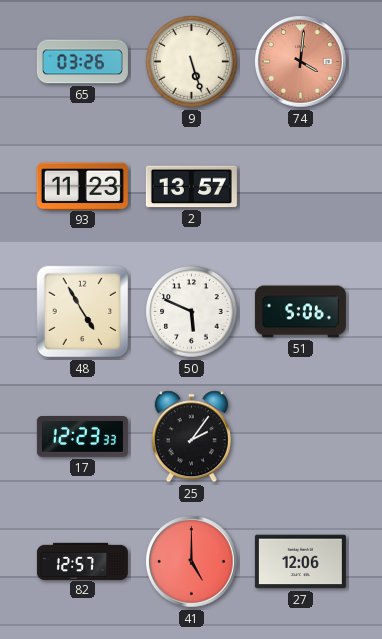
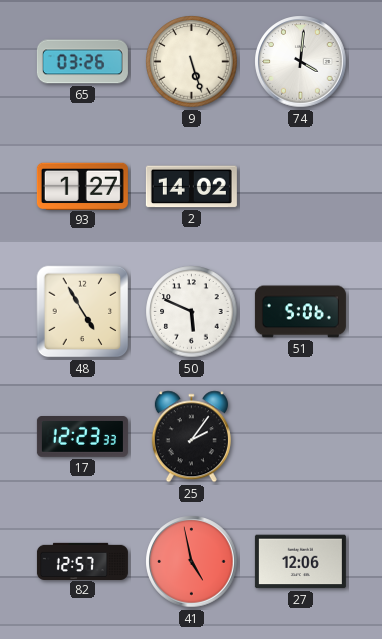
74 dial: salmon -> white (301, 62)
93: 11:23 -> 1:27 (82, 186)
2: 13:57 -> 14:02 (191, 187)
41: 5:00 -> 4:58 (192, 562)
